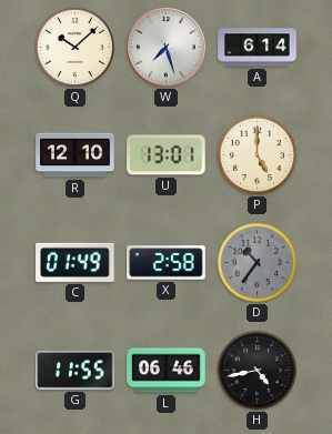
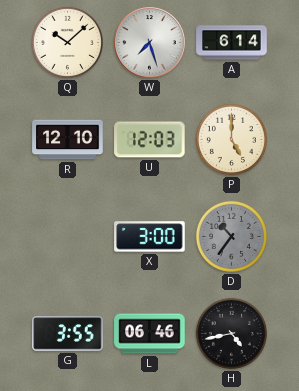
U: 13:01 -> 12:03 (150, 140)
C: 01:49 -> none (76, 262)
X: 2:58 -> 3:00 (150, 237)
G: 11:55 -> 3:55 (68, 334)
